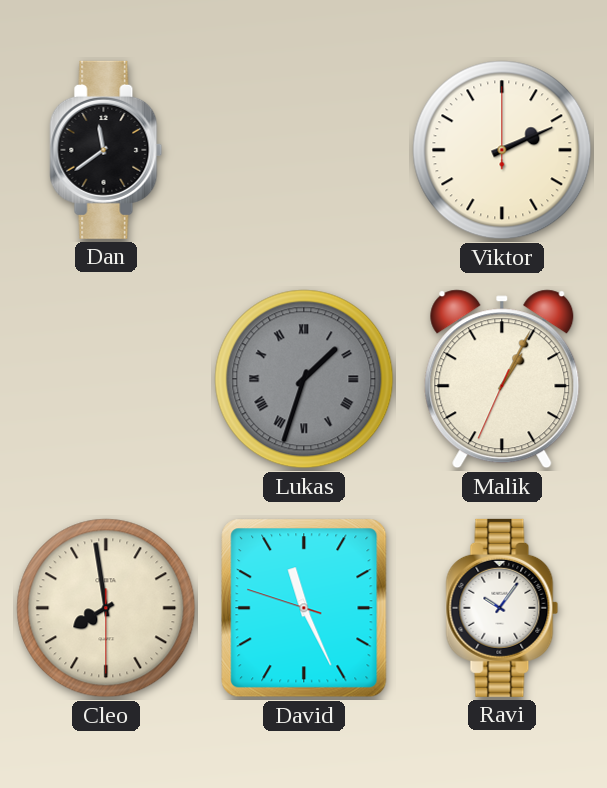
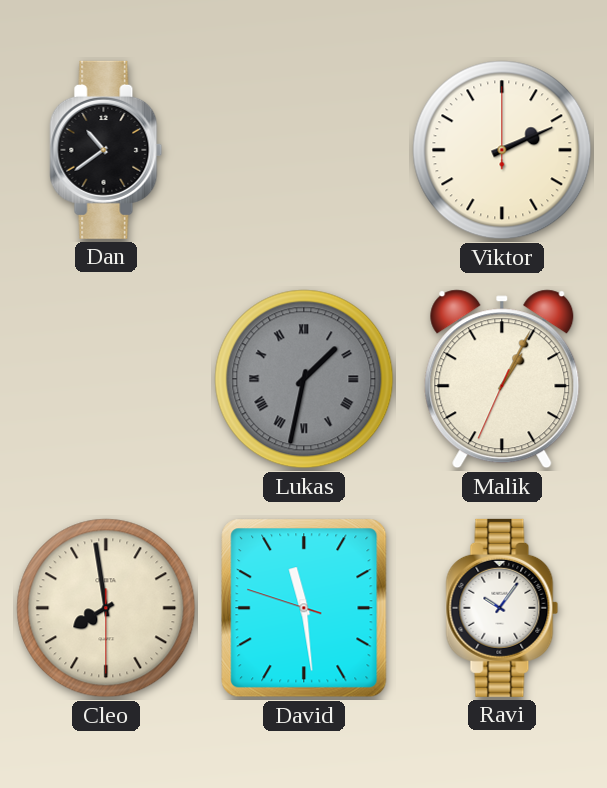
Dan: 11:39 -> 10:39 (106, 150)
Lukas: 1:33 -> 1:32 (304, 379)
David: 11:25 -> 11:28 (304, 608)
